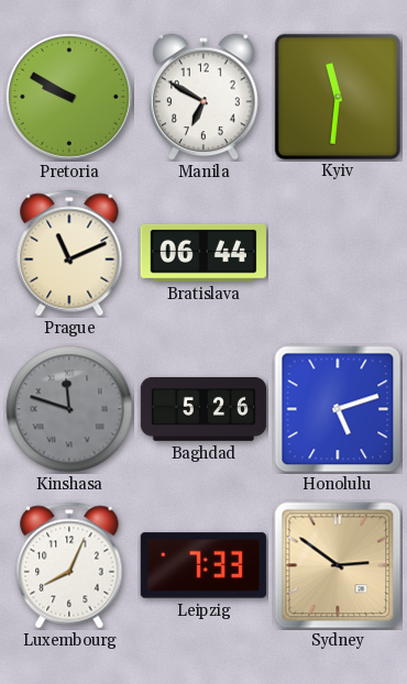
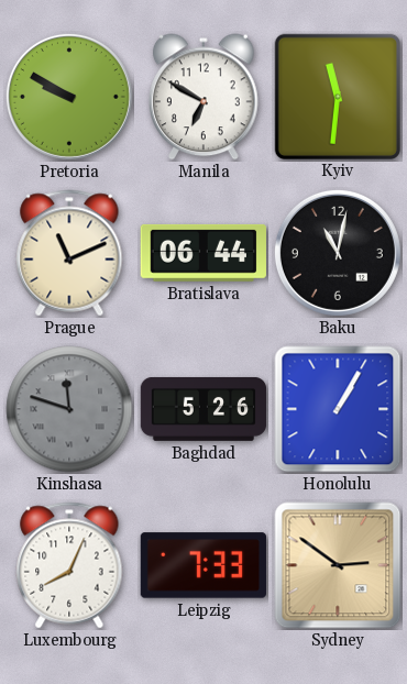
Baku: none -> 11:02 (338, 253)
Honolulu: 5:12 -> 1:05 (338, 409)
